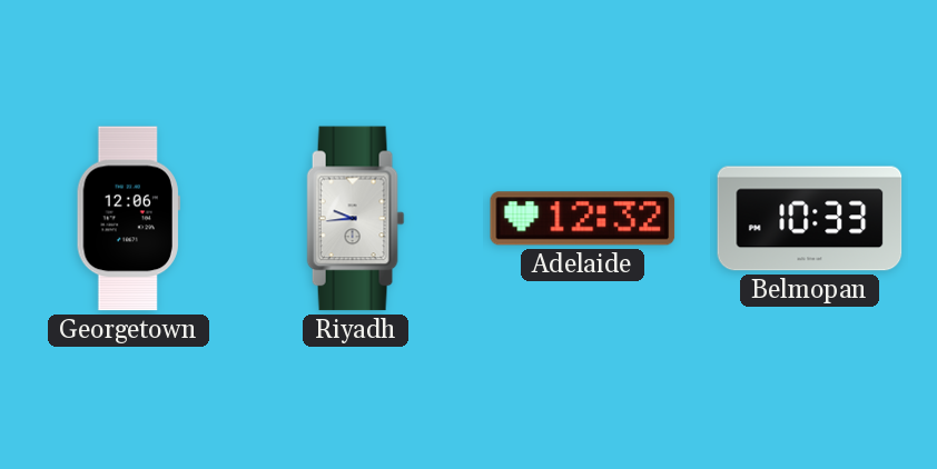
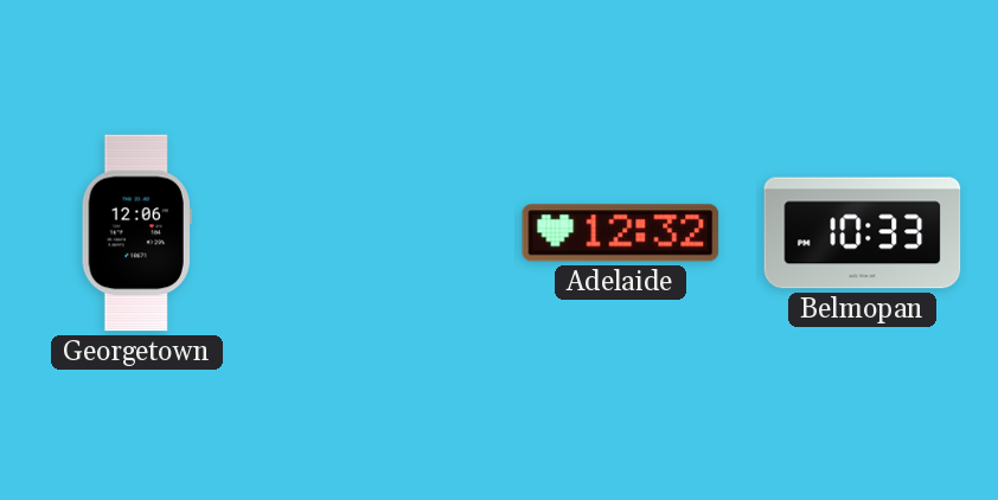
Riyadh: 9:44 -> none (356, 219)
